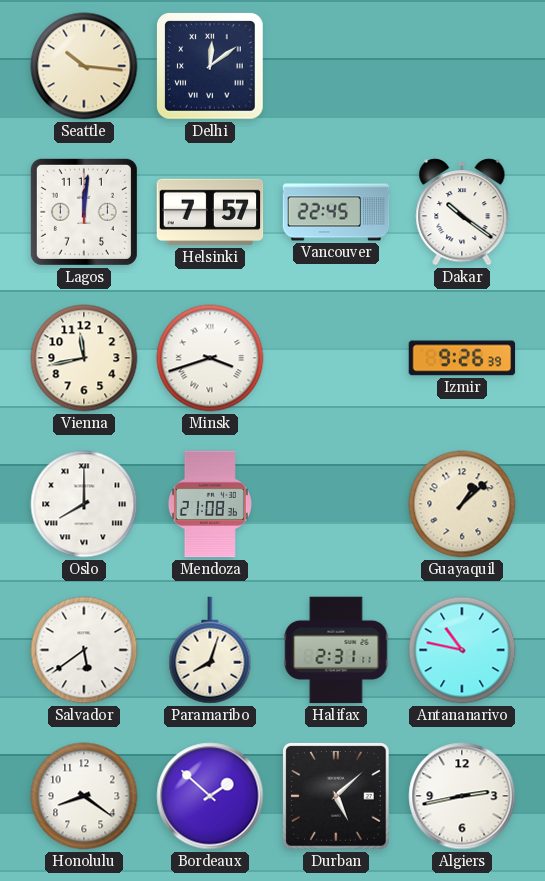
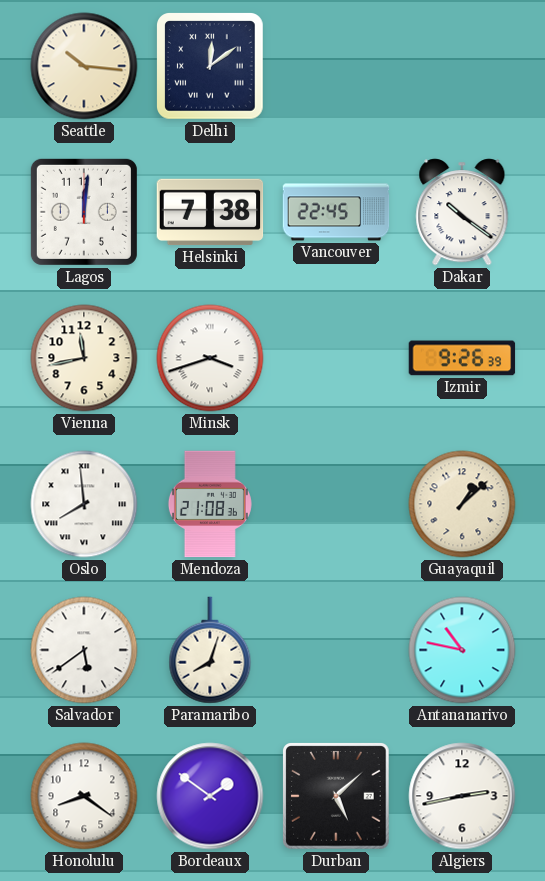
Helsinki: 7:57 -> 7:38 (210, 212)
Oslo: 8:00 -> 7:59 (84, 504)
Halifax: 2:31 -> none (336, 650)
Bordeaux: 1:52 -> 1:51 (210, 796)
